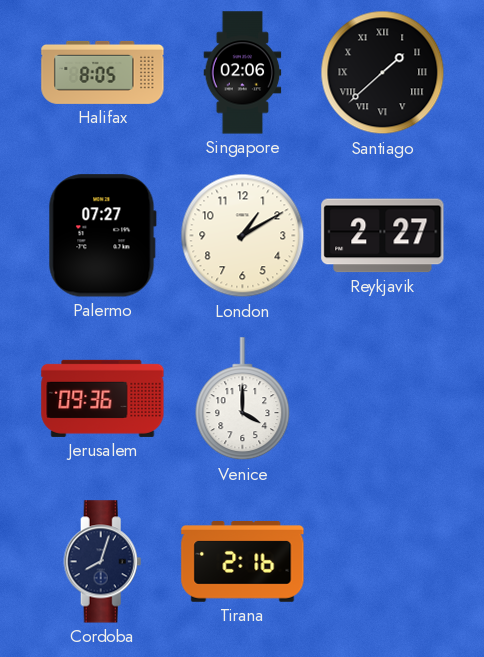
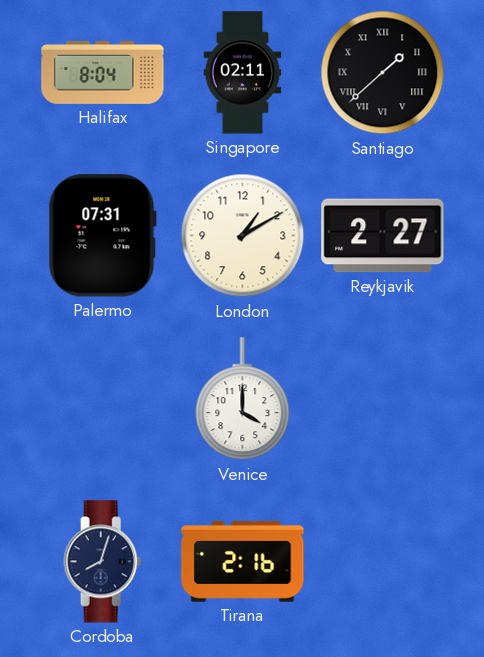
Halifax: 8:05 -> 8:04 (103, 72)
Singapore: 02:06 -> 02:11 (243, 73)
Palermo: 07:27 -> 07:31 (102, 236)
Jerusalem: 09:36 -> none (103, 398)
